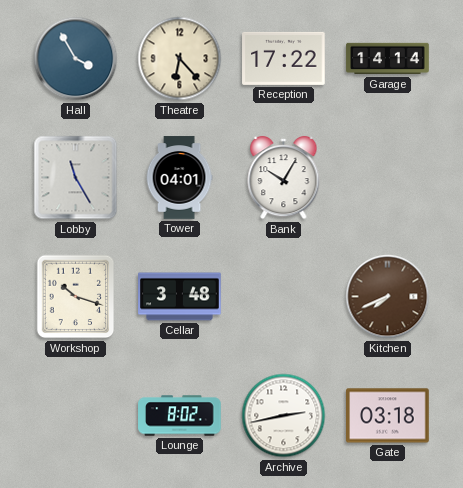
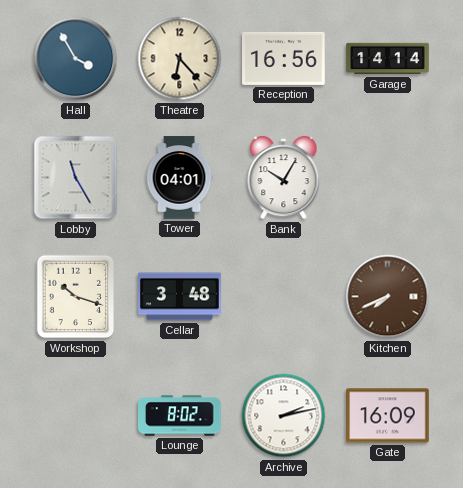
Reception: 17:22 -> 16:56 (284, 58)
Archive: 2:43 -> 2:13 (284, 416)
Gate: 03:18 -> 16:09 (388, 416)
